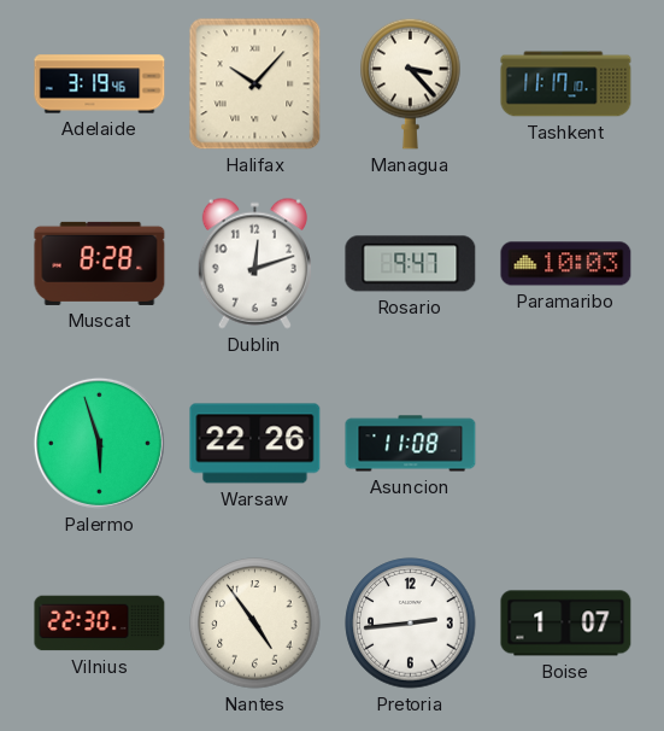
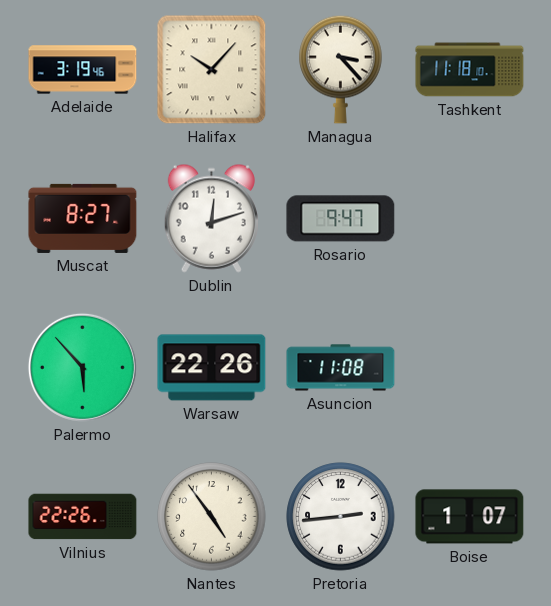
Tashkent: 11:17 -> 11:18 (470, 70)
Muscat: 8:28 -> 8:27 (83, 218)
Paramaribo: 10:03 -> none (566, 264)
Palermo: 5:57 -> 5:53 (82, 367)
Vilnius: 22:30 -> 22:26 (83, 517)
